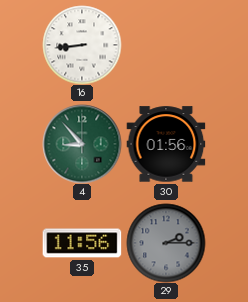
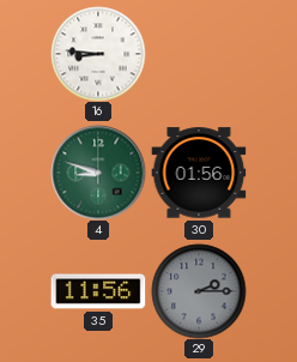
16: 8:44 -> 8:46 (98, 54)
4: 8:53 -> 8:48 (98, 173)
